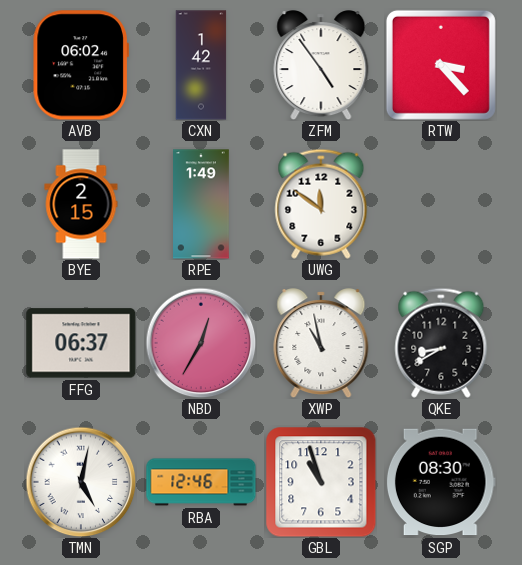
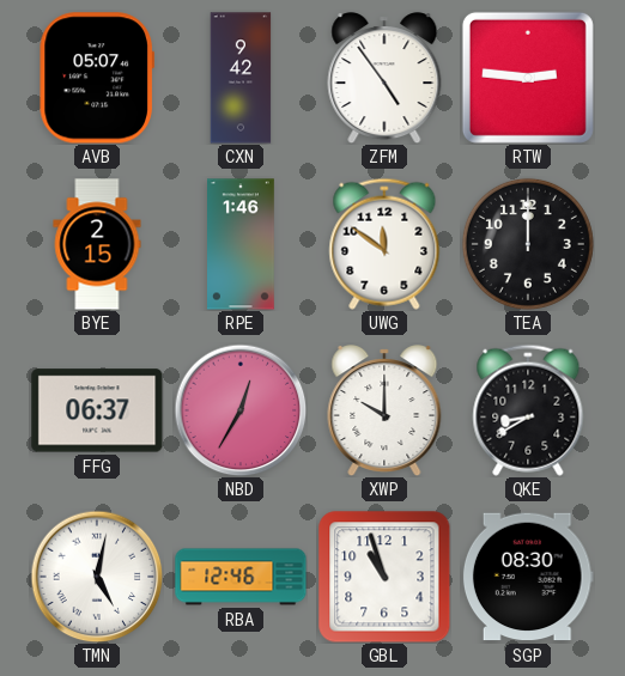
AVB: 06:02 -> 05:07 (97, 78)
CXN: 1:42 -> 9:42 (241, 78)
RTW: 3:23 -> 2:46 (528, 78)
RPE: 1:49 -> 1:46 (242, 244)
TEA: none -> 12:00 (528, 244)
XWP: 10:58 -> 10:00 (384, 410)
